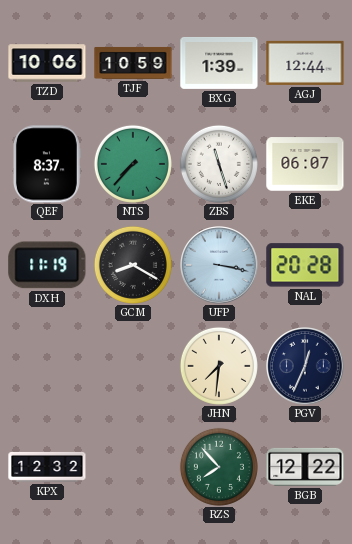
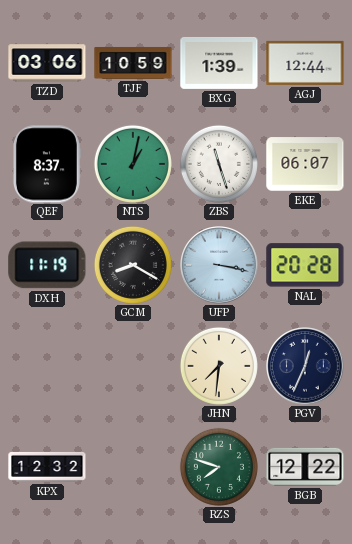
TZD: 10:06 -> 03:06 (47, 63)
NTS: 7:37 -> 1:02 (133, 164)
RZS: 7:53 -> 7:48 (219, 467)
